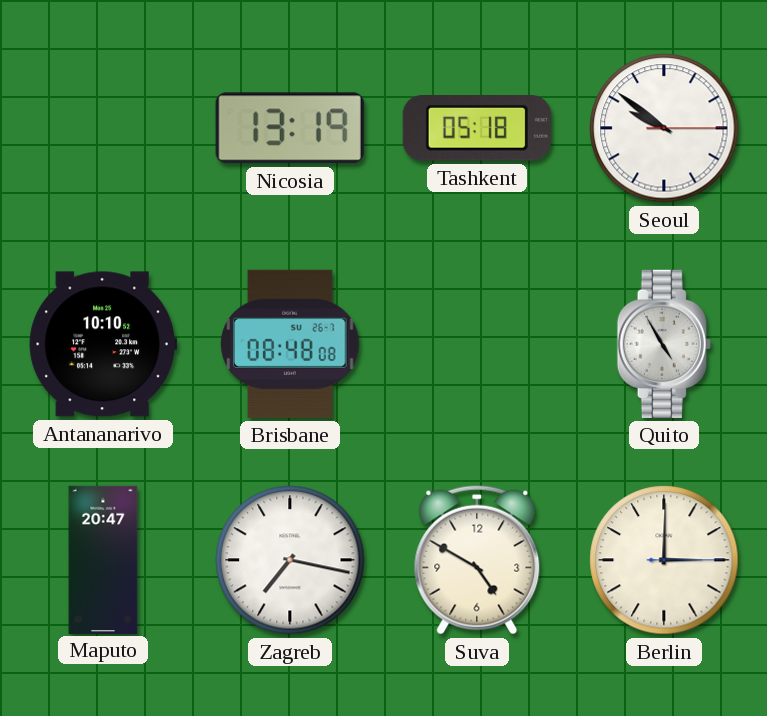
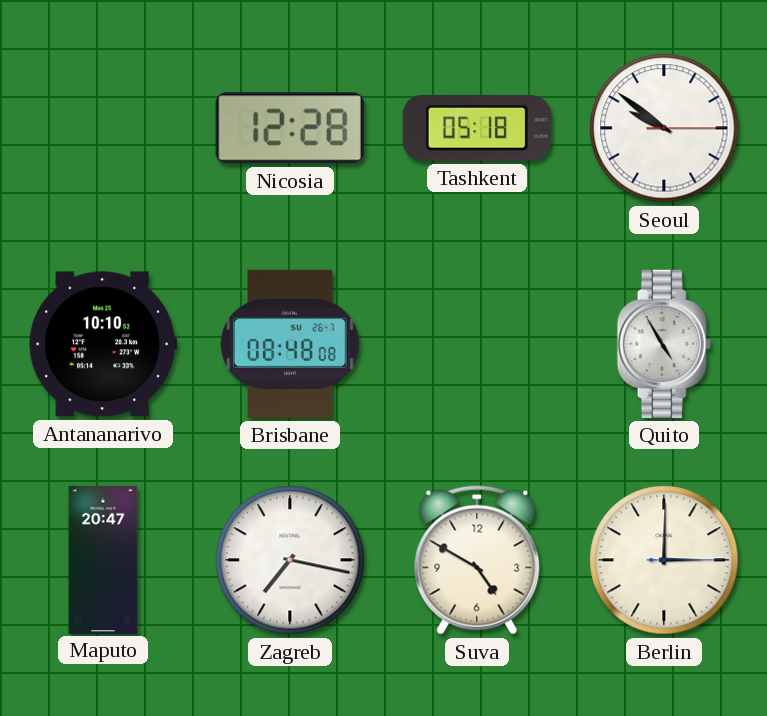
Nicosia: 13:19 -> 12:28 (290, 128)
